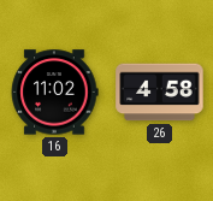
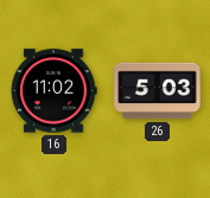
26: 4:58 -> 5:03 (158, 91)
